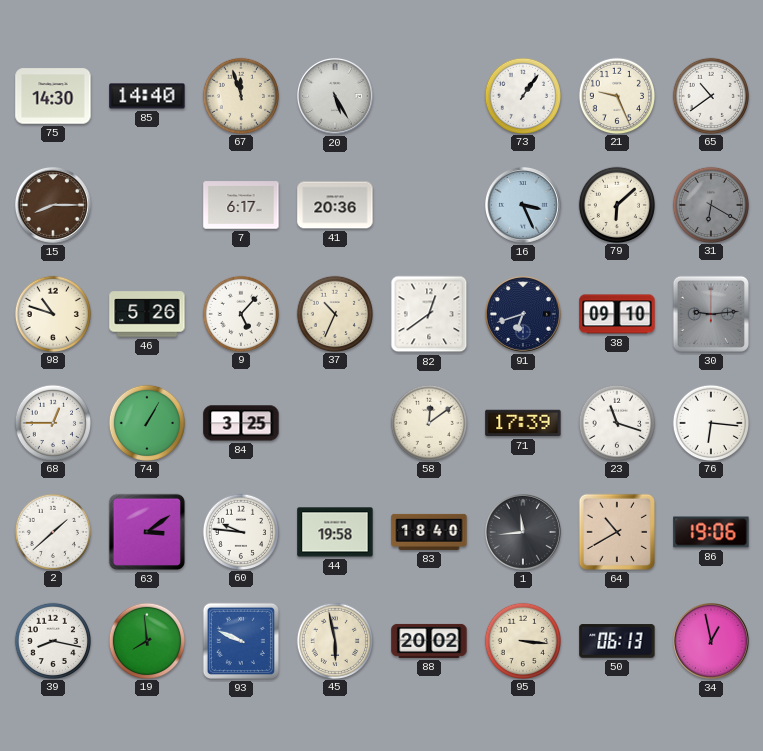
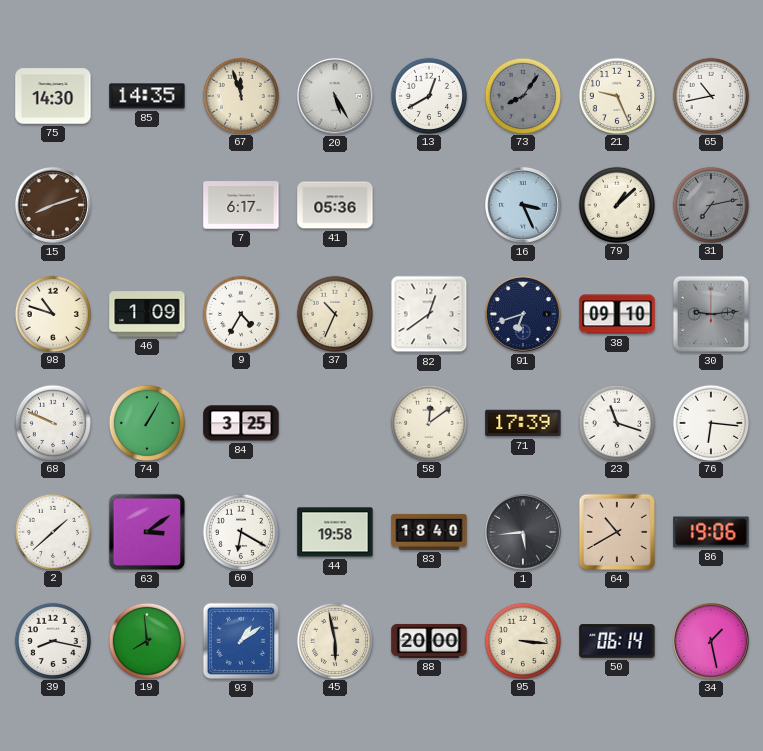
85: 14:40 -> 14:35 (147, 96)
13: none -> 12:40 (428, 95)
73: 1:06 -> 8:06 (522, 95)
73 dial: white -> grey (522, 95)
65: 10:39 -> 10:43 (710, 95)
15: 8:15 -> 8:12 (54, 206)
41: 20:36 -> 05:36 (335, 205)
79: 6:08 -> 1:08 (616, 204)
31: 6:20 -> 7:13 (710, 204)
46: 5:26 -> 1:09 (147, 314)
9: 5:07 -> 4:35 (240, 313)
68: 12:45 -> 9:49 (52, 422)
60: 9:46 -> 6:20 (240, 531)
1: 11:44 -> 5:44 (524, 533)
93: 9:49 -> 1:09 (241, 641)
88: 20:02 -> 20:00 (429, 641)
50: 06:13 -> 06:14 (617, 641)
34: 12:58 -> 1:28 (712, 642)
